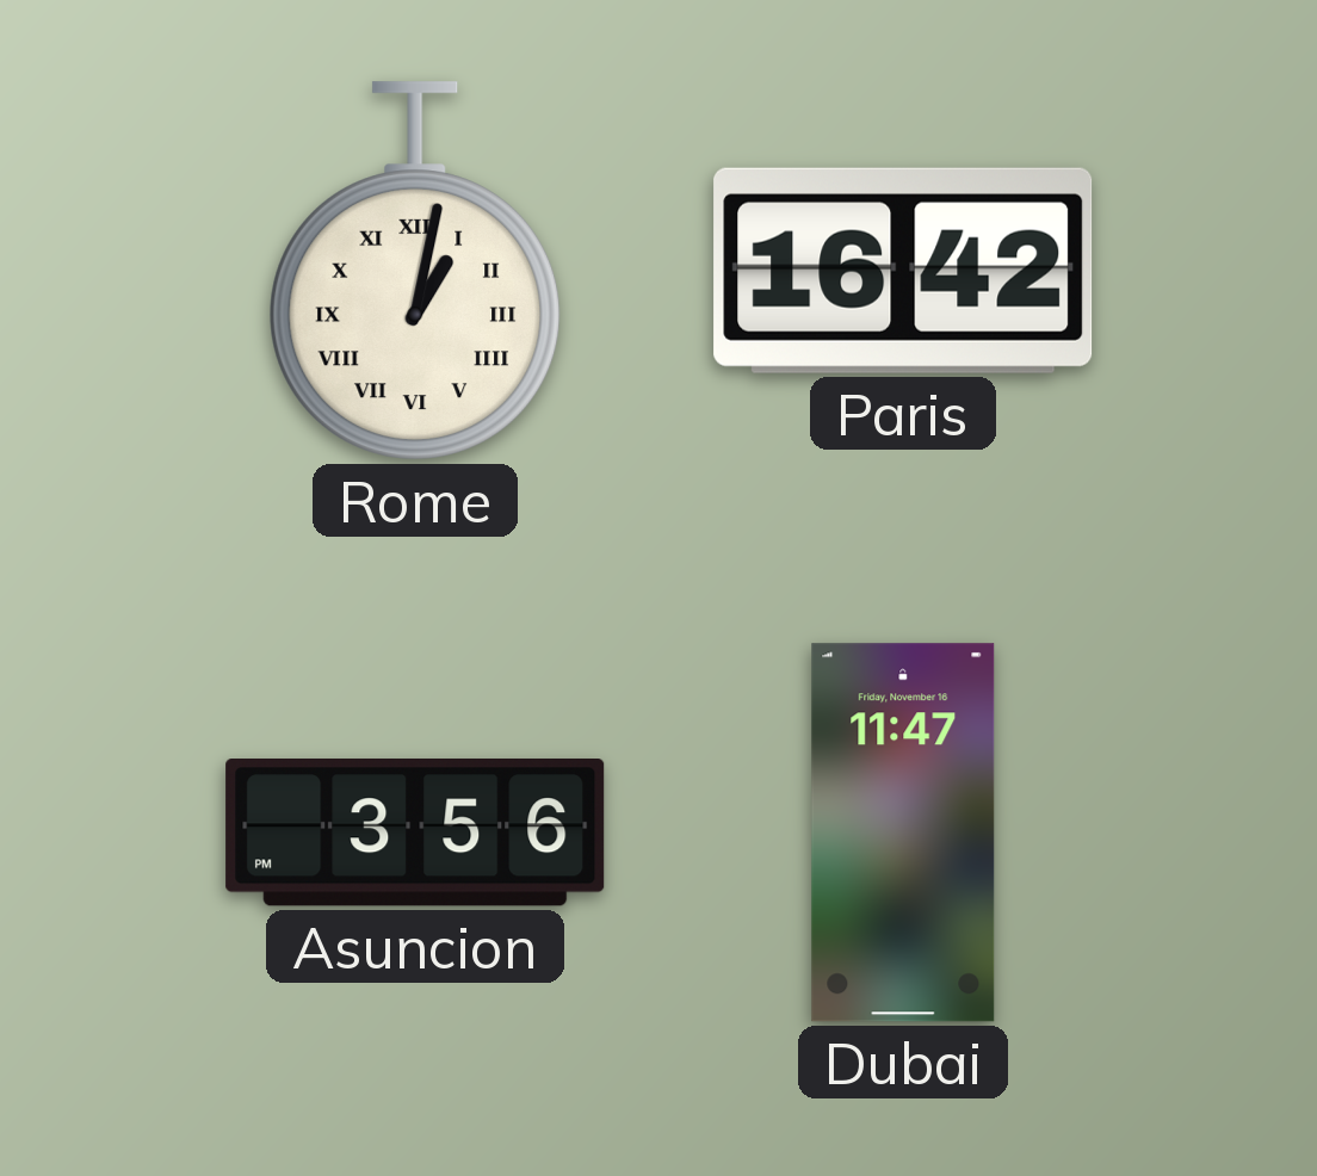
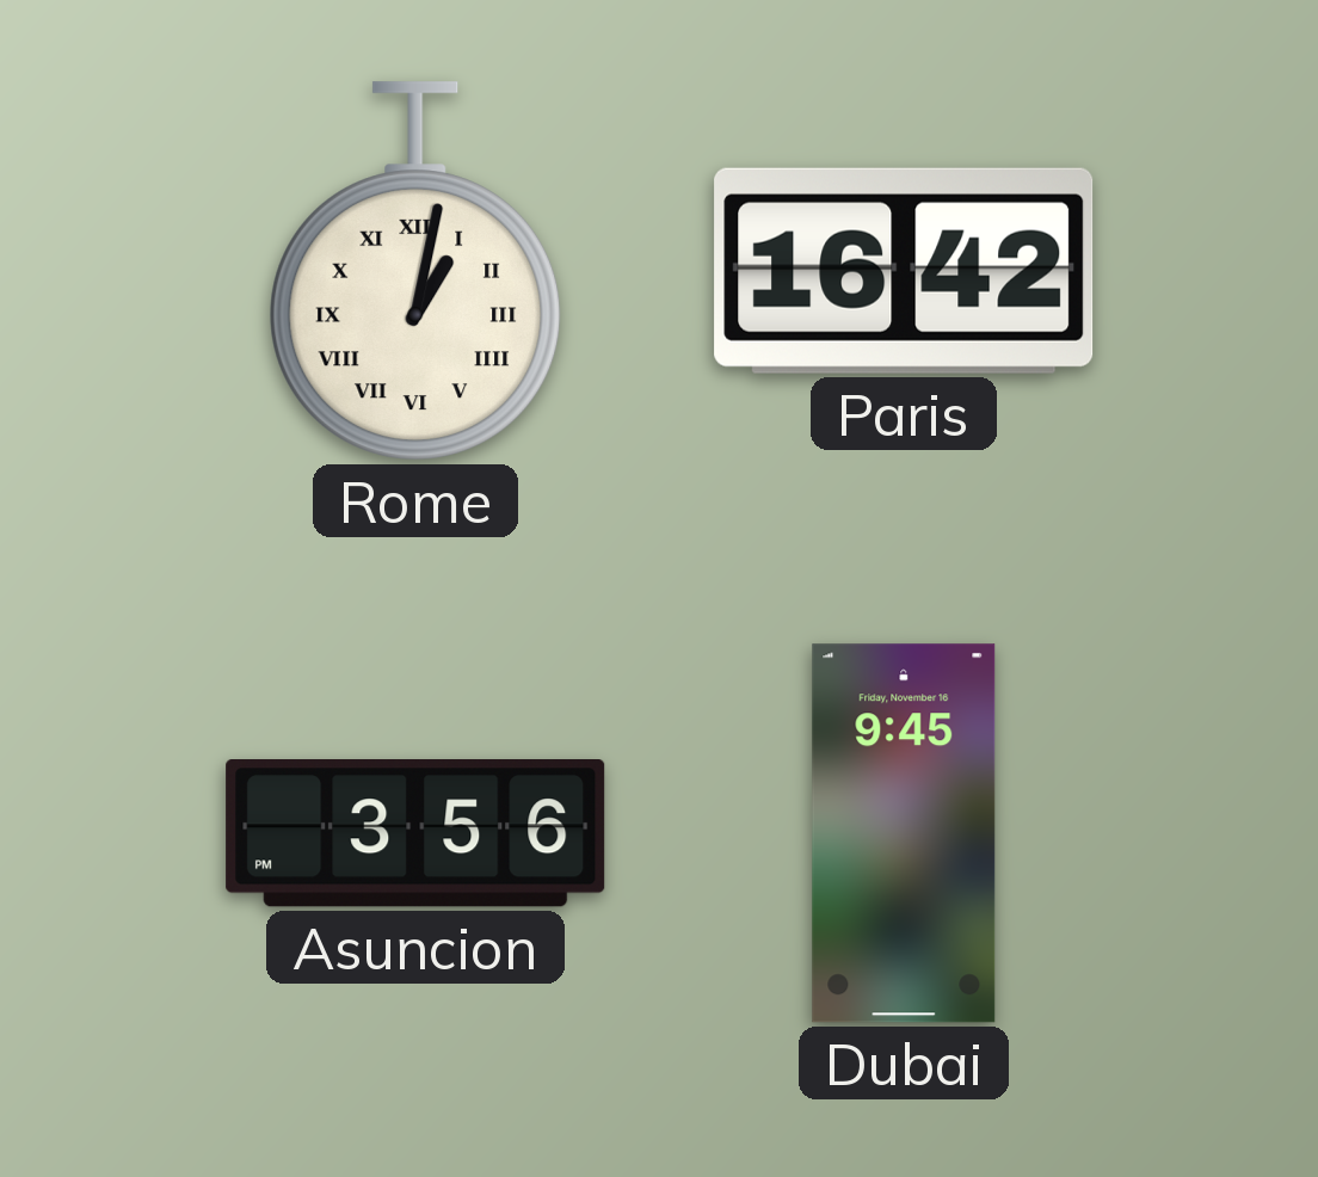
Dubai: 11:47 -> 9:45 (904, 833)
